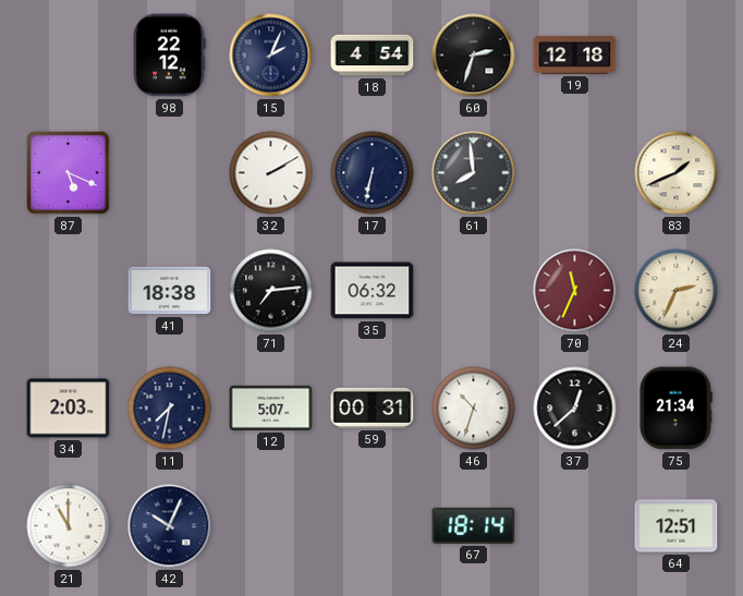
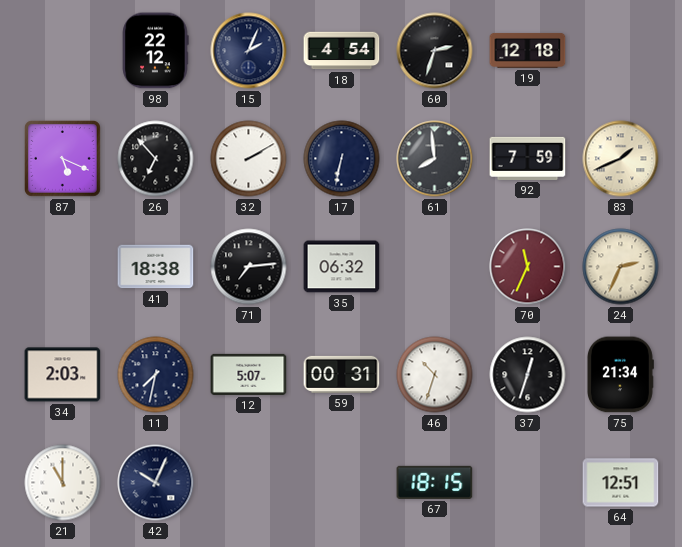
26: none -> 6:53 (156, 159)
92: none -> 7:59 (528, 158)
37: 12:38 -> 12:33 (528, 375)
67: 18:14 -> 18:15 (435, 482)
